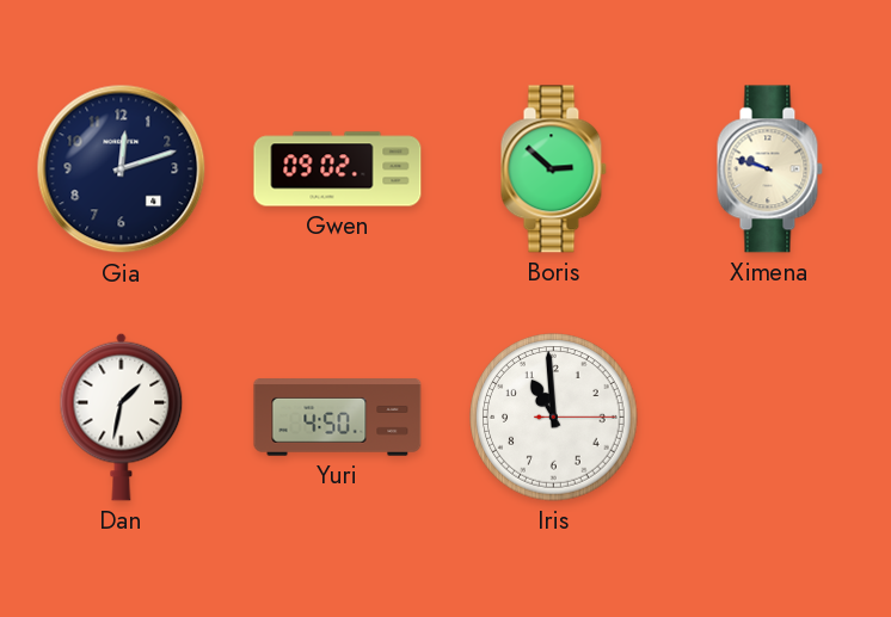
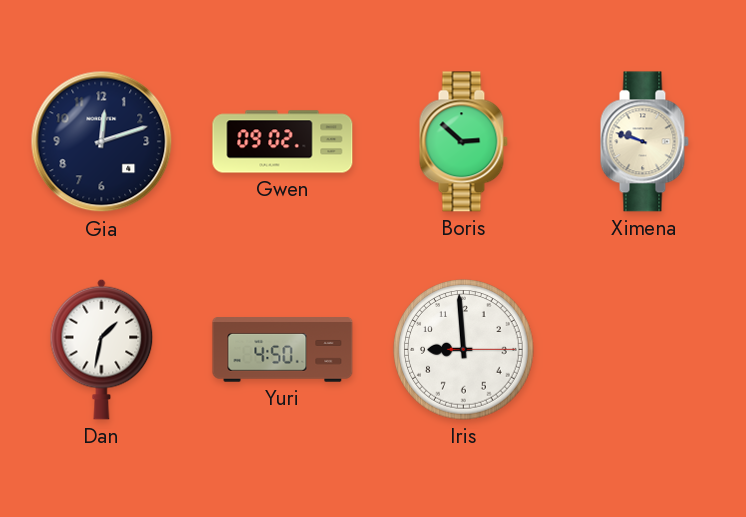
Iris: 10:59 -> 8:59 (464, 350)
